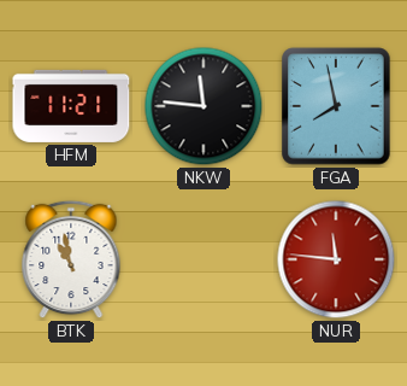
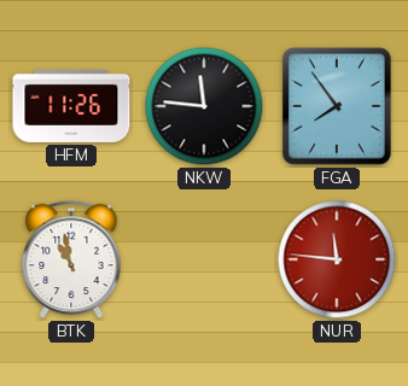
HFM: 11:21 -> 11:26 (71, 106)
FGA: 7:58 -> 7:54 (337, 106)
